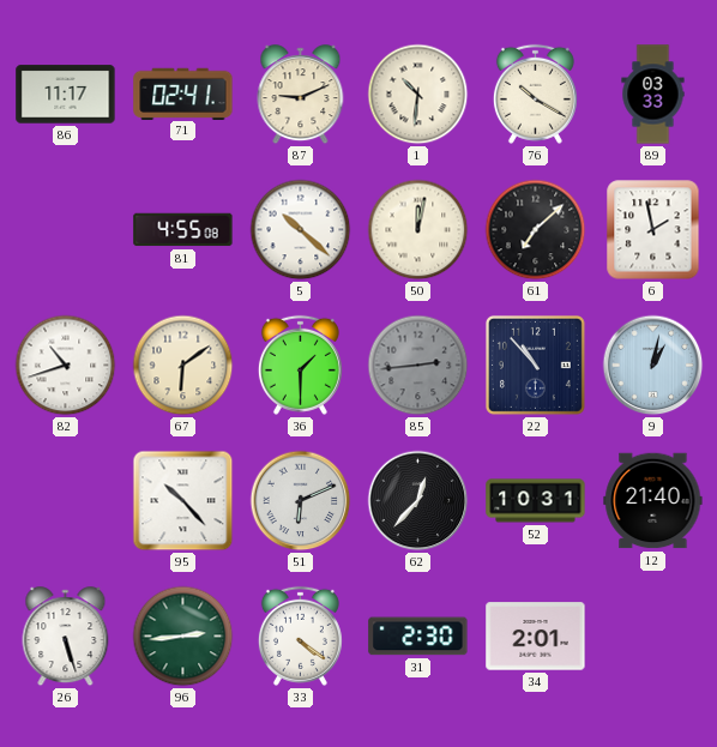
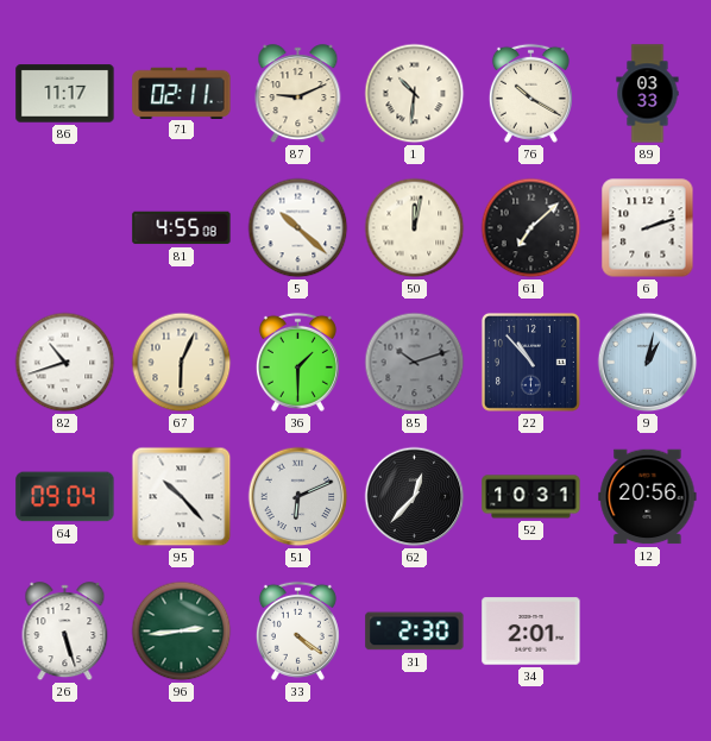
71: 02:41 -> 02:11 (182, 93)
6: 1:58 -> 2:12 (648, 228)
67: 6:09 -> 6:04 (182, 363)
85: 2:44 -> 10:12 (415, 363)
64: none -> 09:04 (65, 497)
12: 21:40 -> 20:56 (648, 497)
